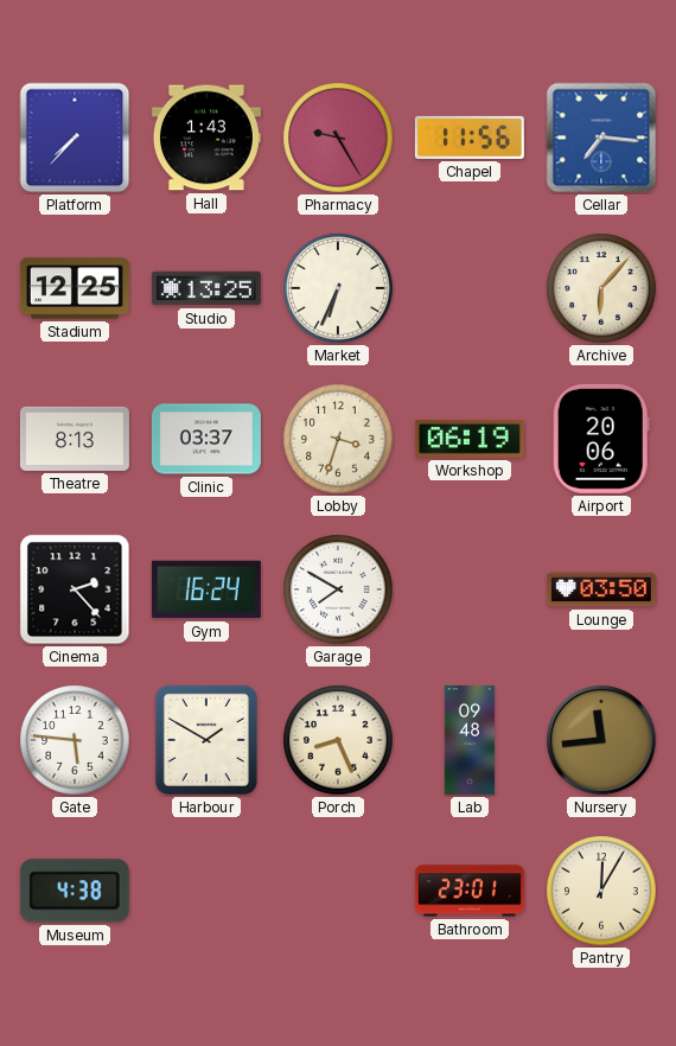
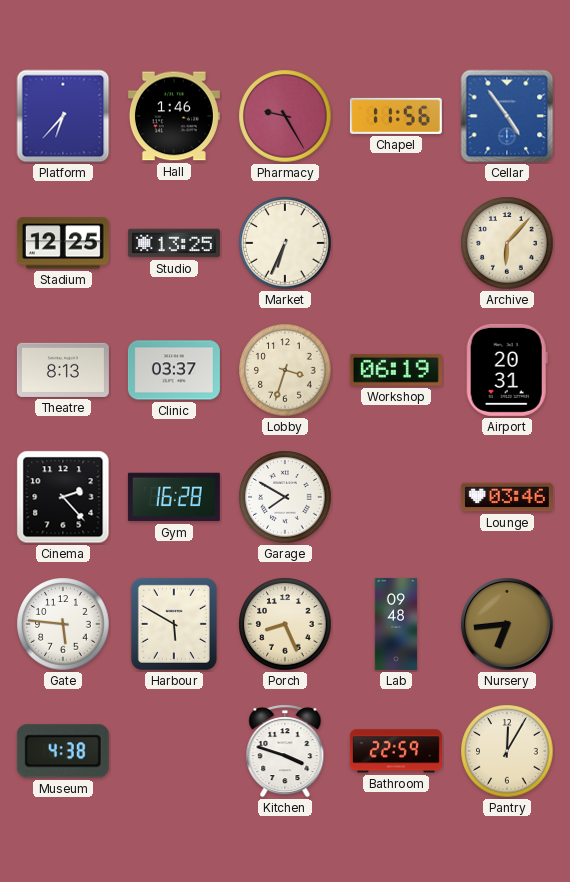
Platform: 7:37 -> 6:37 (63, 116)
Hall: 1:43 -> 1:46 (174, 116)
Cellar: 7:16 -> 4:54 (507, 116)
Airport: 20:06 -> 20:31 (507, 370)
Gym: 16:24 -> 16:28 (174, 497)
Lounge: 03:50 -> 03:46 (507, 497)
Harbour: 1:50 -> 5:50 (174, 624)
Nursery: 11:44 -> 6:44 (507, 624)
Kitchen: none -> 3:48 (285, 751)
Bathroom: 23:01 -> 22:59 (396, 751)
